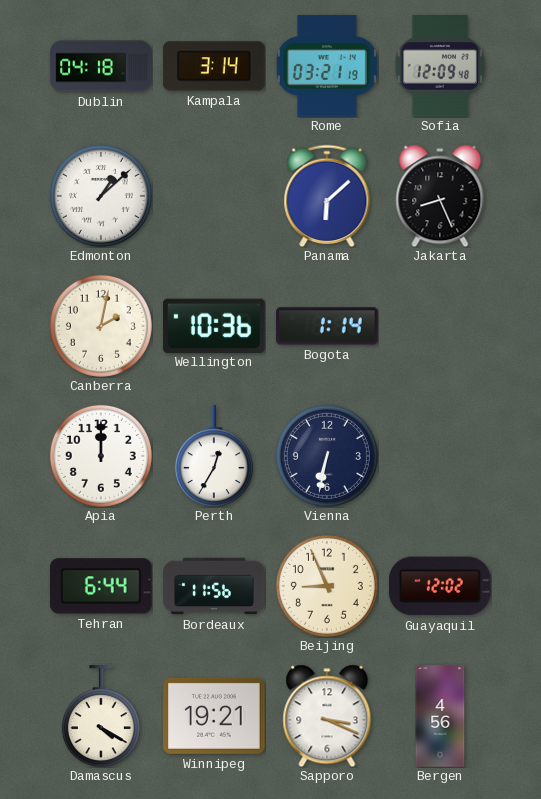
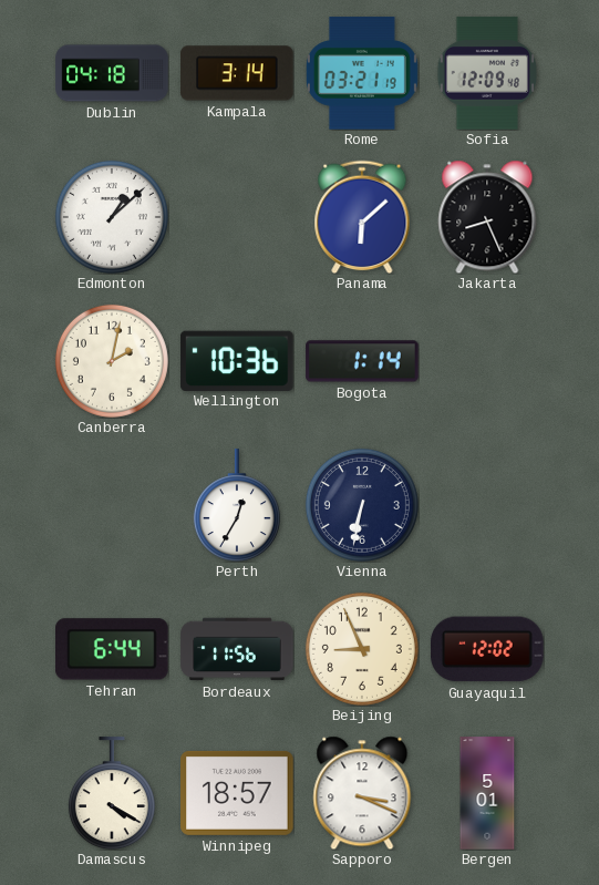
Apia: 12:00 -> none (101, 456)
Winnipeg: 19:21 -> 18:57 (237, 793)
Bergen: 4:56 -> 5:01 (487, 793)
